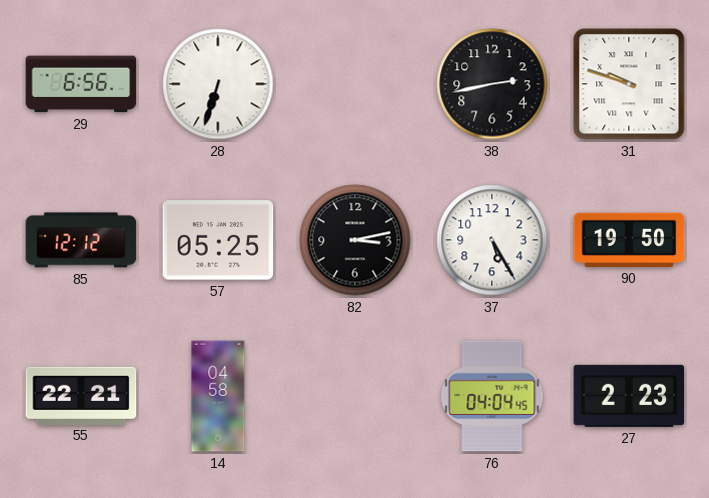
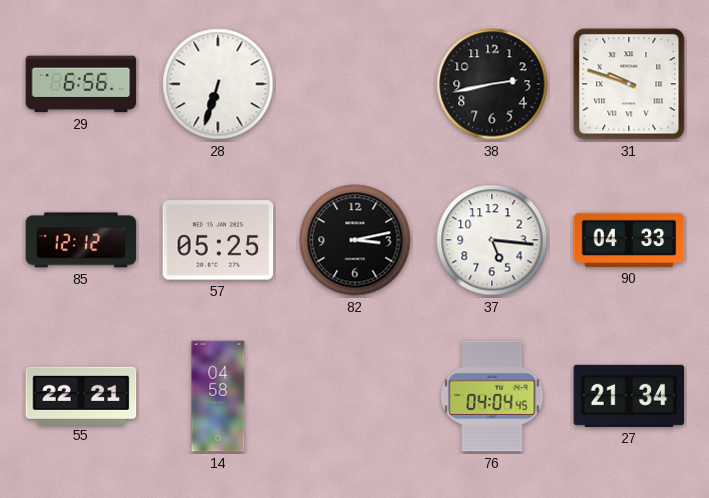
37: 5:25 -> 5:16 (492, 240)
90: 19:50 -> 04:33 (629, 240)
27: 2:23 -> 21:34 (629, 396)
